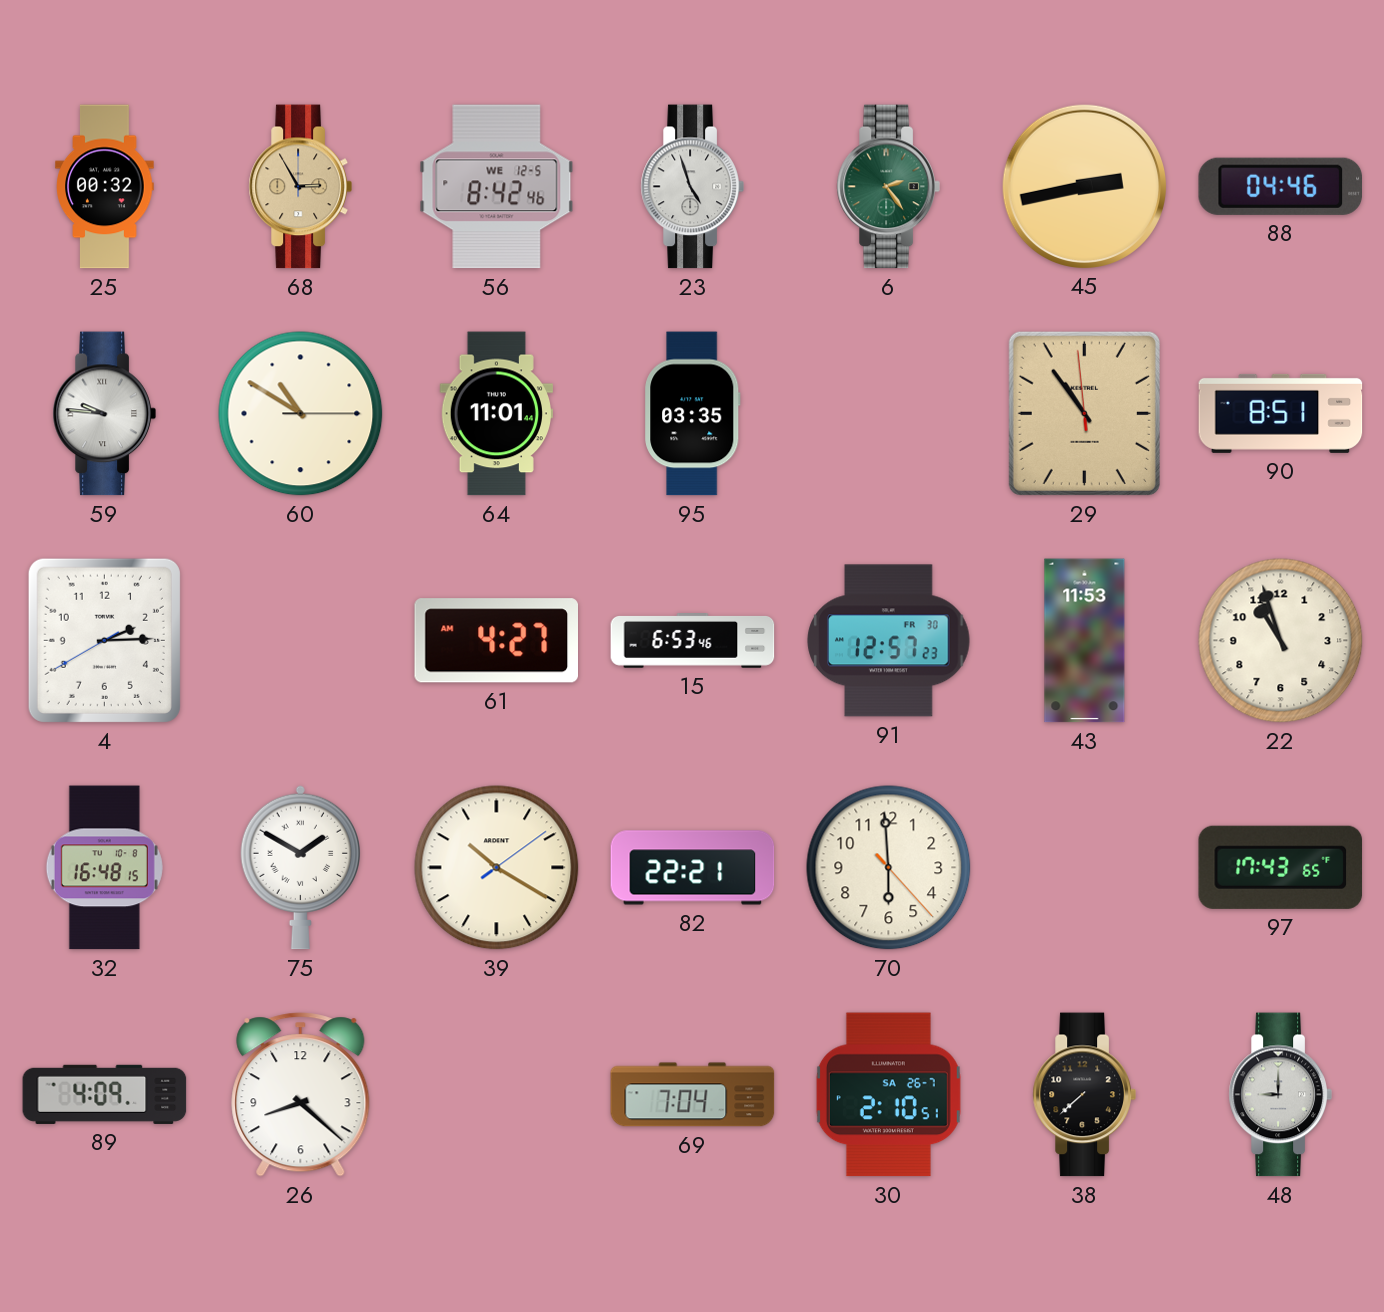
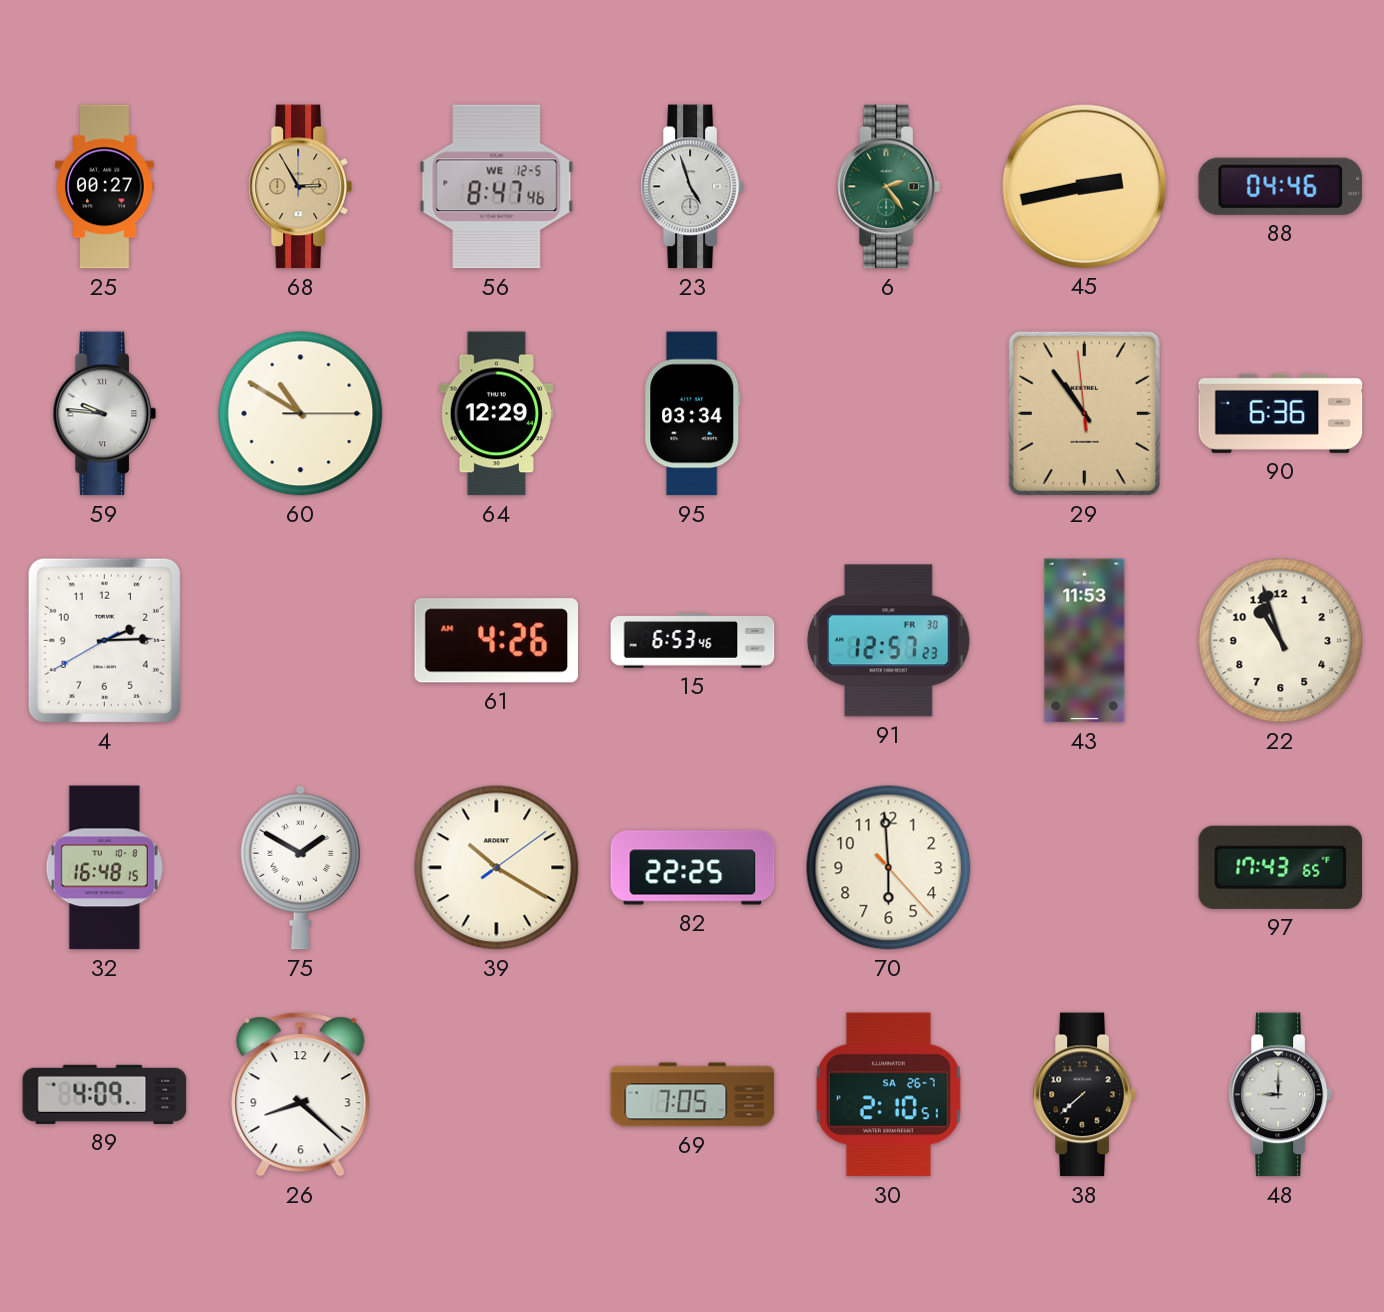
25: 00:32 -> 00:27 (105, 187)
56: 8:42 -> 8:47 (497, 187)
64: 11:01 -> 12:29 (496, 414)
95: 03:35 -> 03:34 (693, 414)
90: 8:51 -> 6:36 (1281, 413)
61: 4:27 -> 4:26 (496, 641)
82: 22:21 -> 22:25 (693, 868)
69: 7:04 -> 7:05 (693, 1095)
